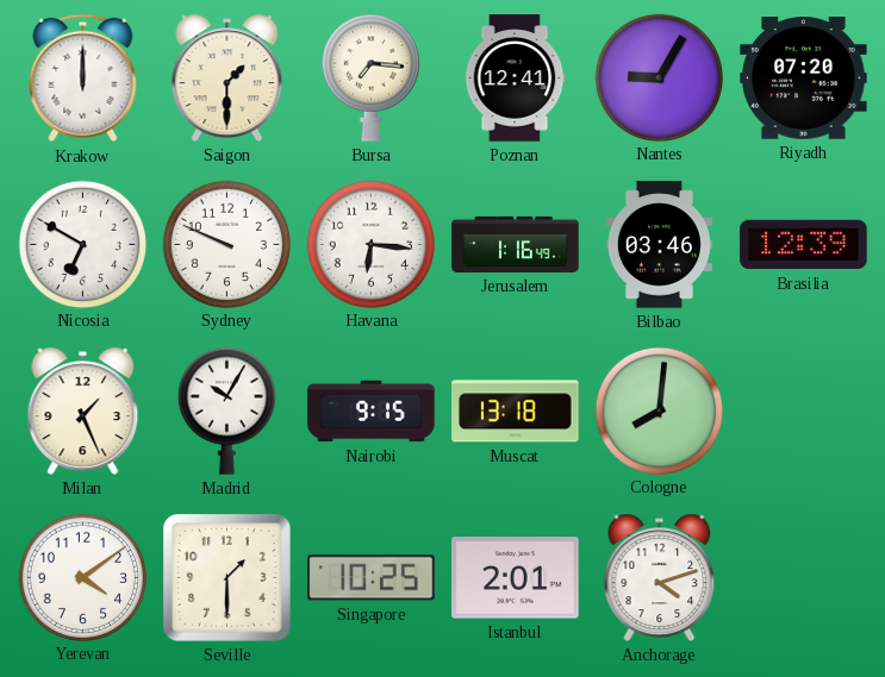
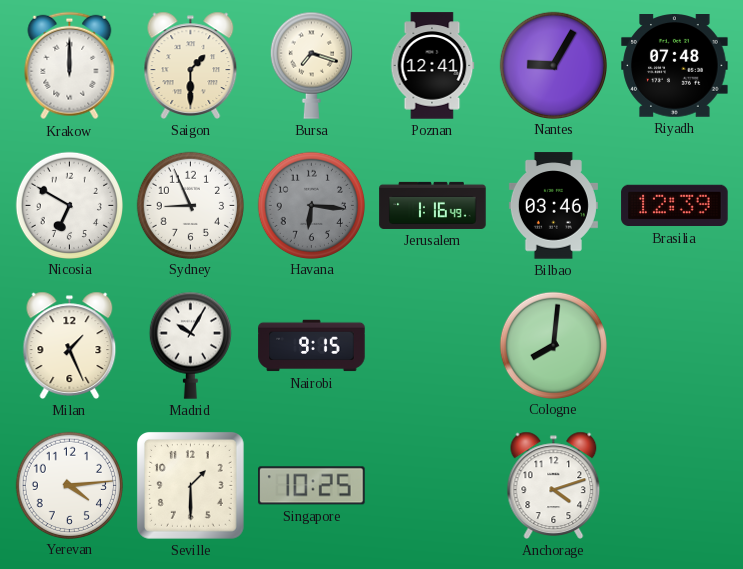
Bursa: 7:16 -> 7:18 (311, 65)
Riyadh: 07:20 -> 07:48 (675, 66)
Sydney: 9:49 -> 8:56 (190, 205)
Havana dial: white -> grey (311, 205)
Muscat: 13:18 -> none (516, 412)
Yerevan: 4:09 -> 4:14 (69, 485)
Istanbul: 2:01 -> none (516, 578)
